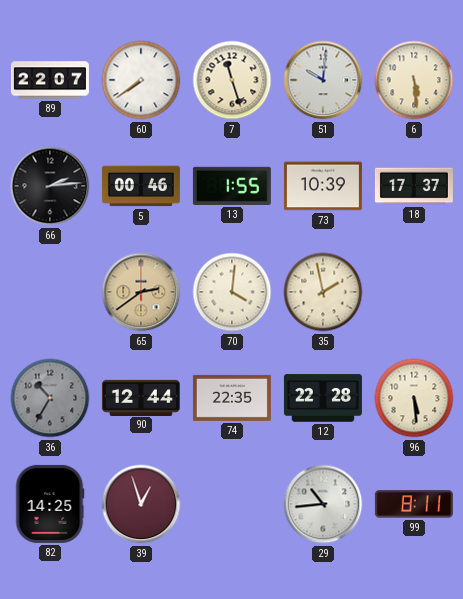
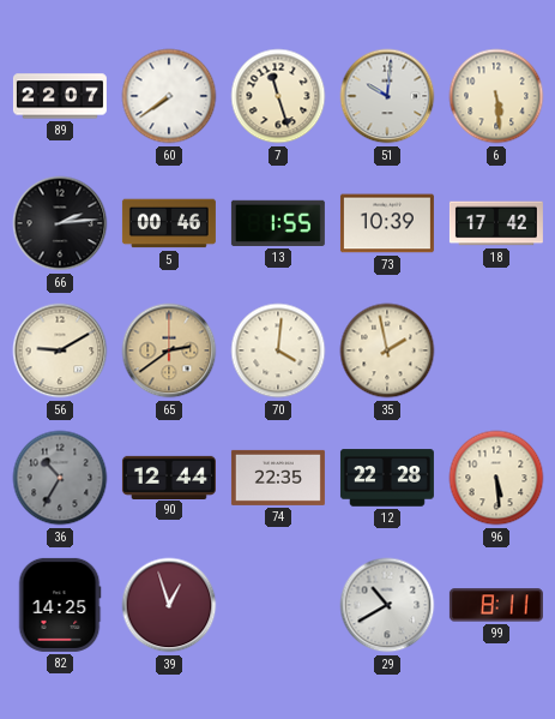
18: 17:37 -> 17:42 (496, 223)
56: none -> 9:10 (60, 350)
29: 10:44 -> 10:40 (387, 605)
